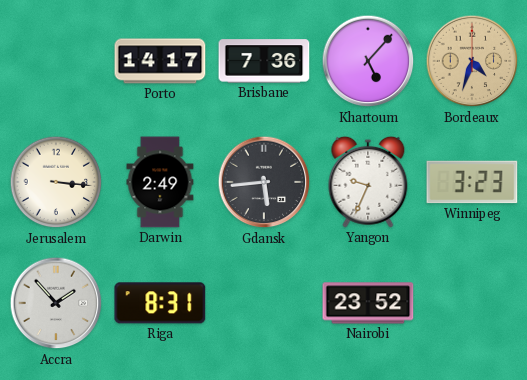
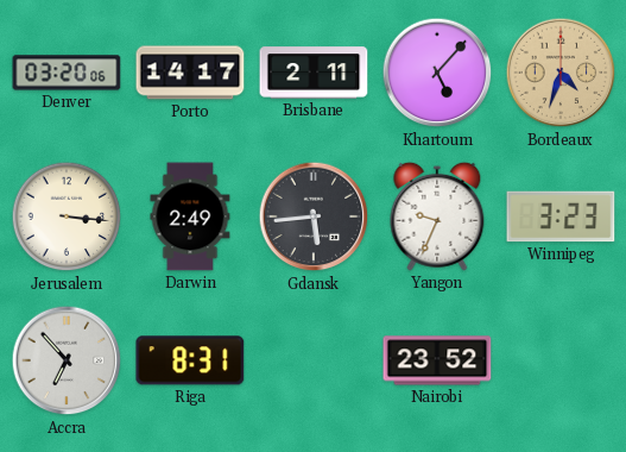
Denver: none -> 03:20 (67, 73)
Brisbane: 7:36 -> 2:11 (314, 73)
Accra: 1:53 -> 6:53 (67, 360)
